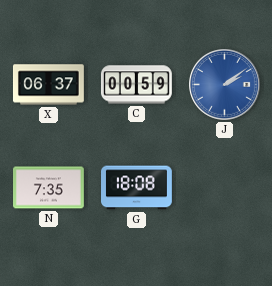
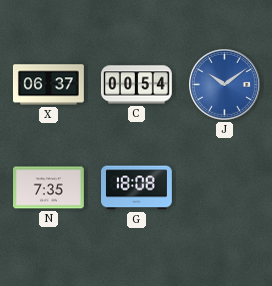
C: 00:59 -> 00:54 (136, 85)
J: 2:09 -> 10:09 (225, 85)
